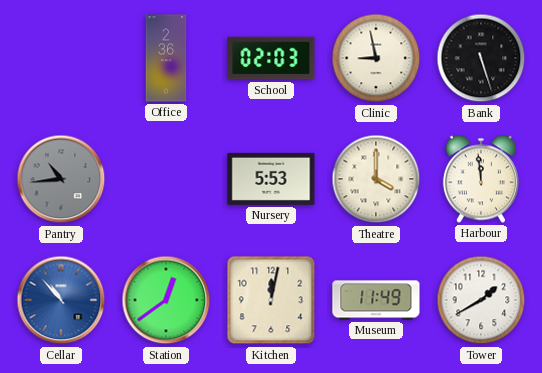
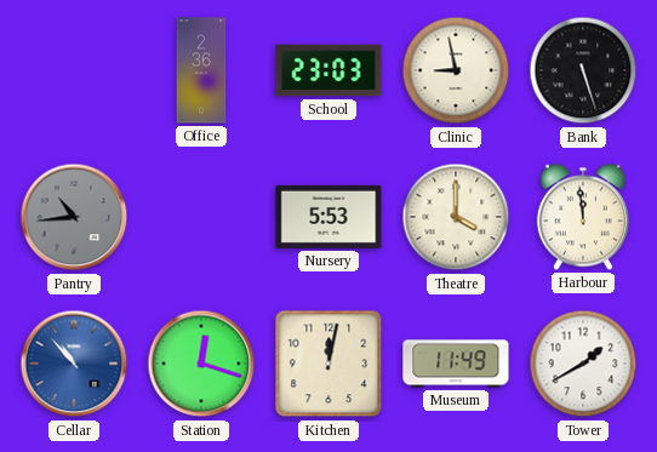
School: 02:03 -> 23:03 (328, 70)
Station: 12:39 -> 12:18 (201, 364)
